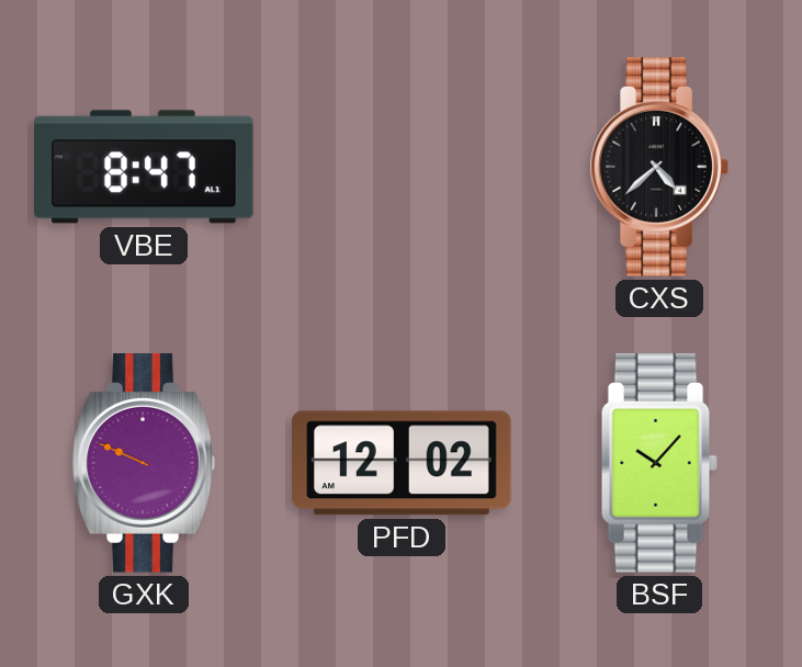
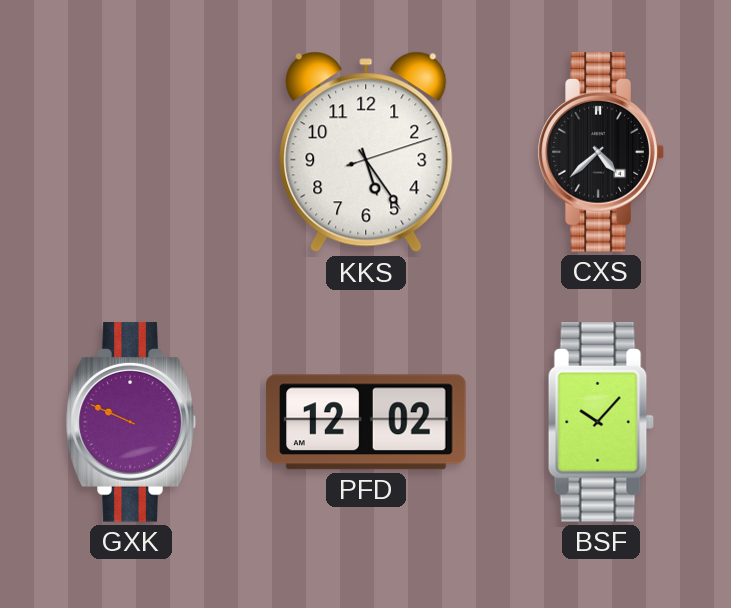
VBE: 8:47 -> none (144, 167)
KKS: none -> 5:24 (366, 152)
